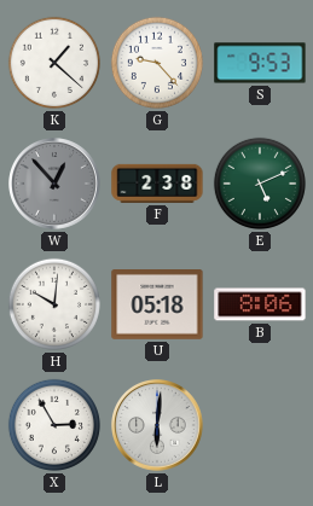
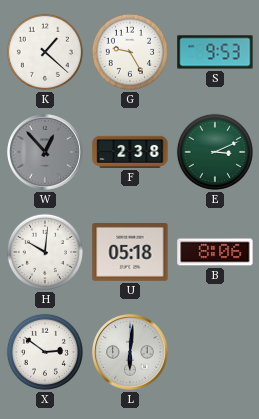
G: 9:23 -> 9:25 (130, 52)
E: 5:11 -> 3:11 (215, 152)
X: 2:55 -> 2:51 (45, 352)
